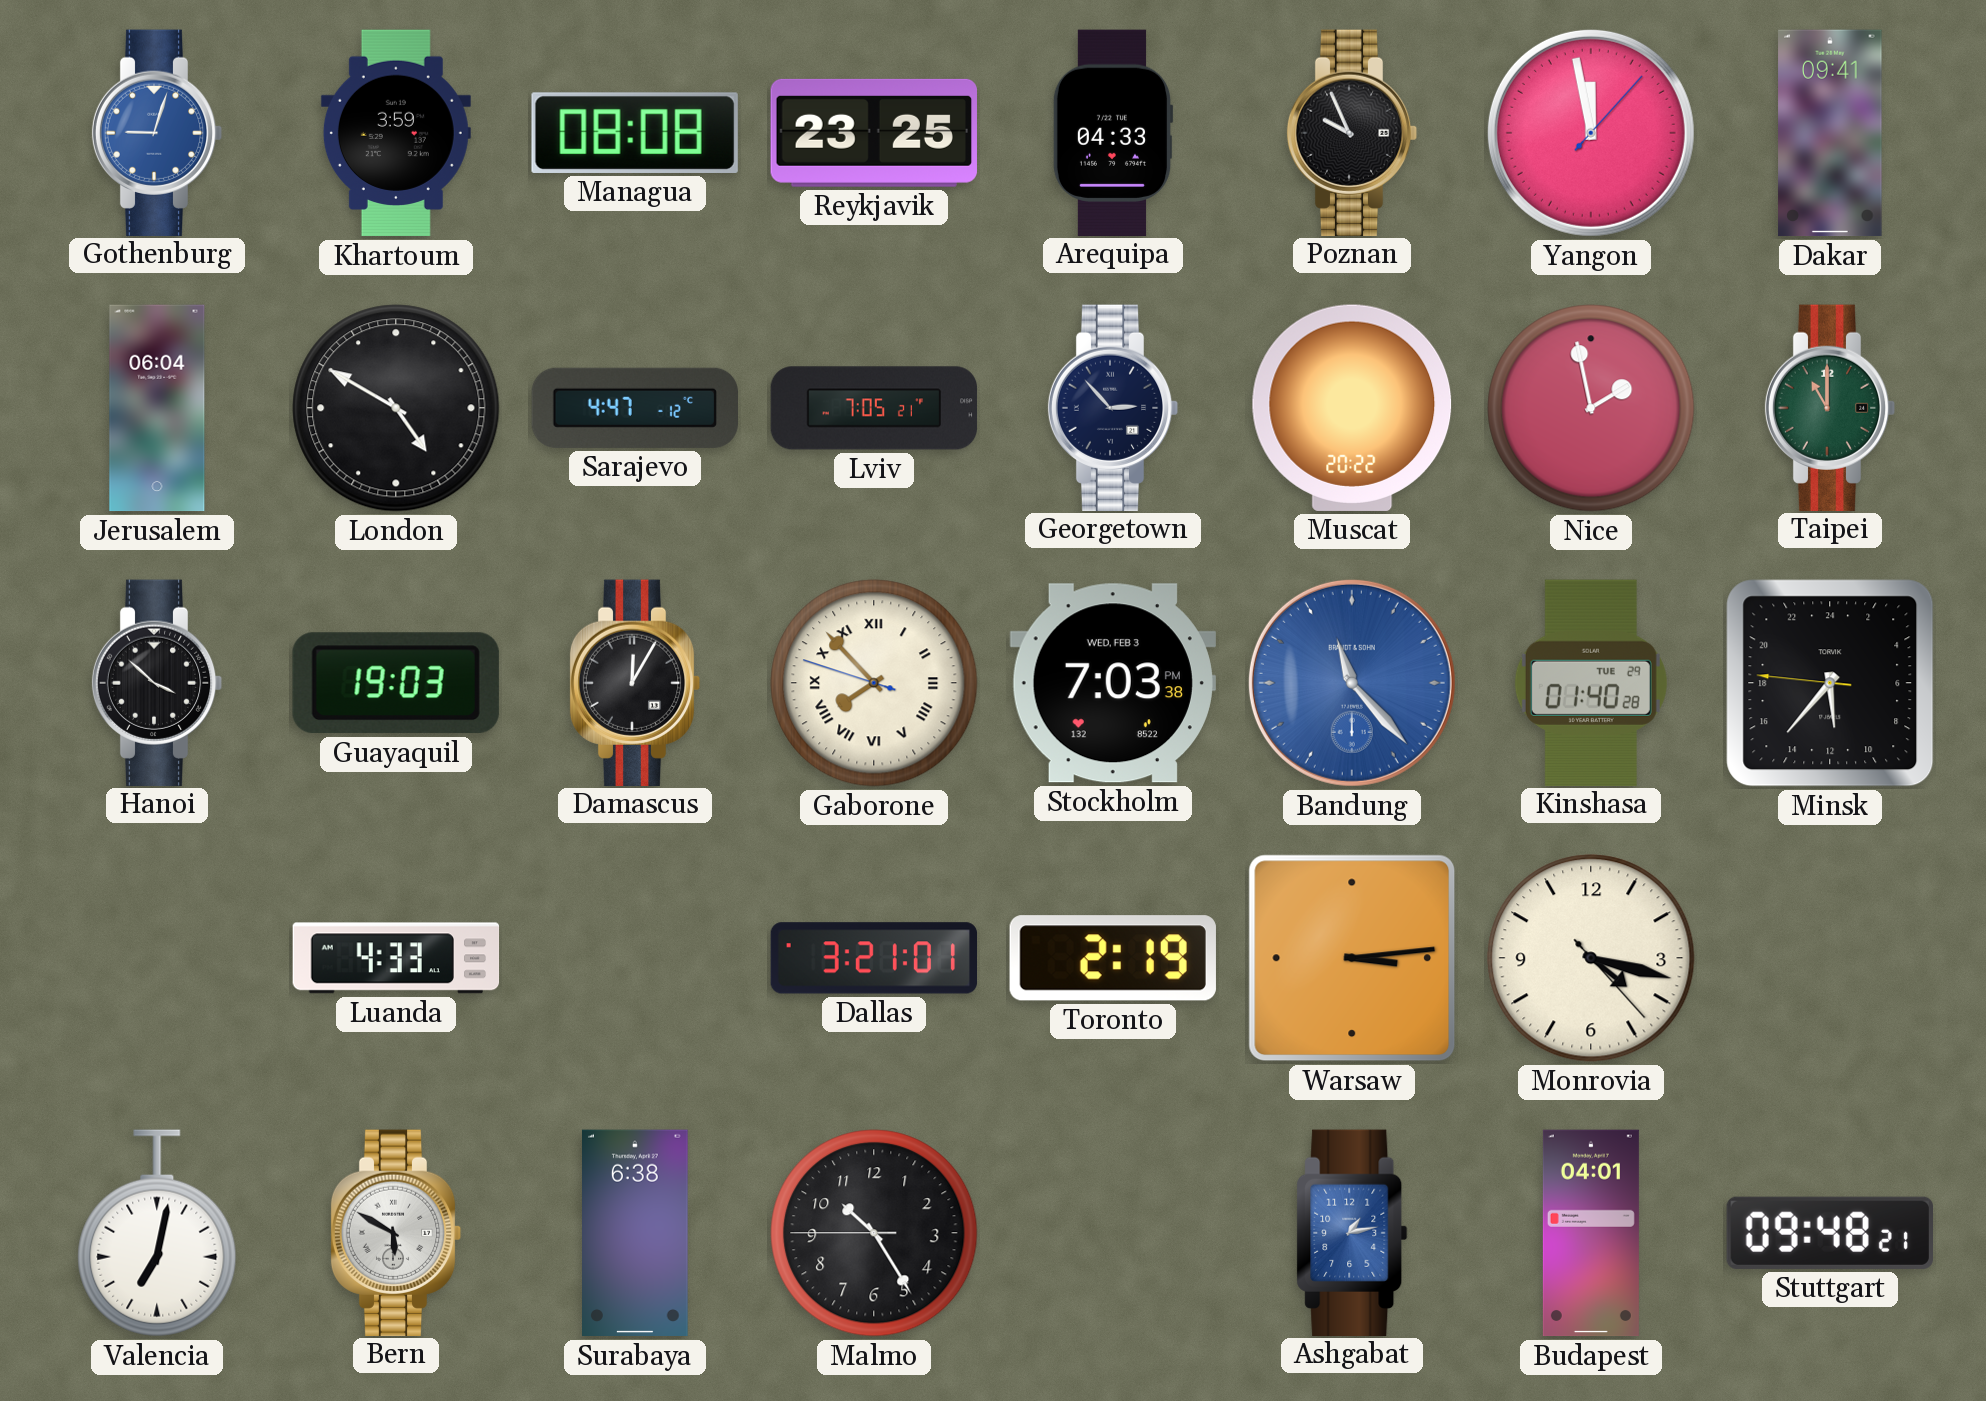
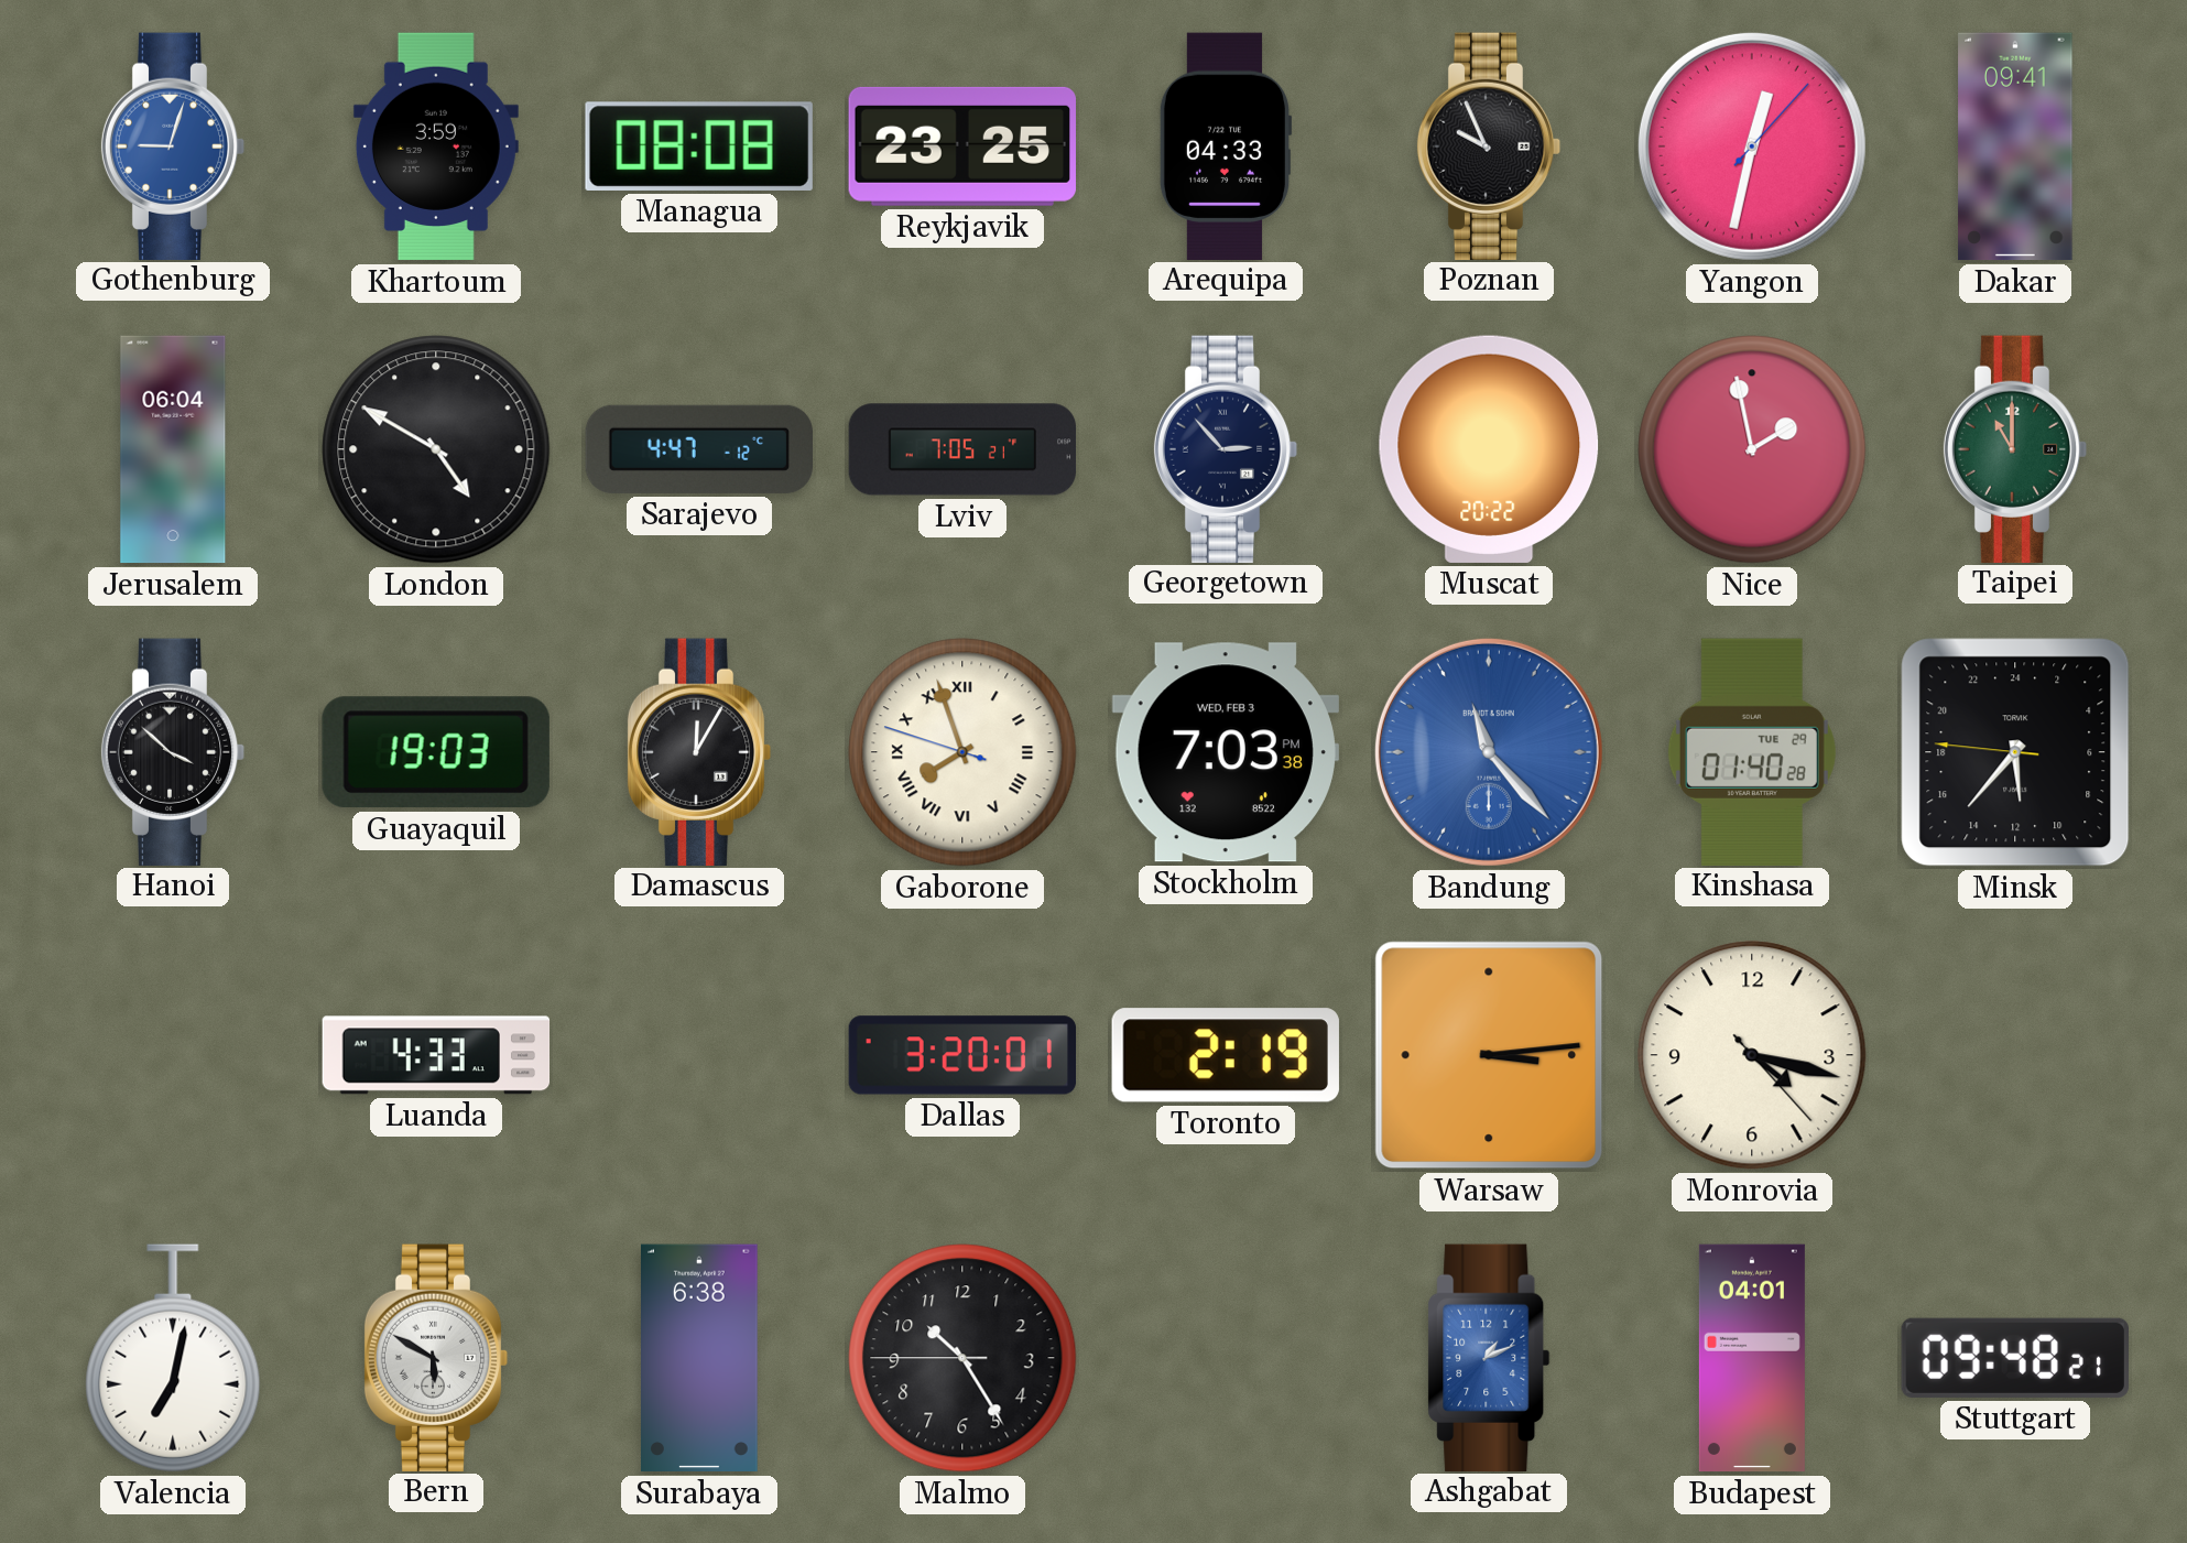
Yangon: 11:58 -> 12:32 (1752, 146)
Gaborone: 7:52 -> 7:56 (962, 752)
Dallas: 3:21 -> 3:20 (962, 1055)
Ashgabat: 1:13 -> 1:11 (1489, 1357)
